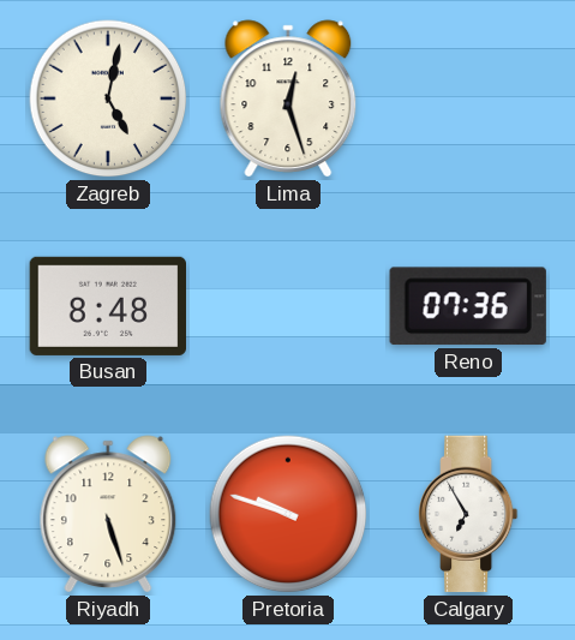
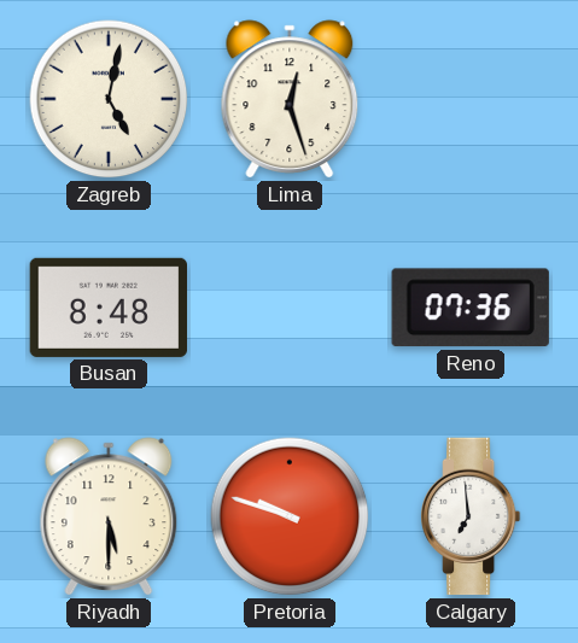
Riyadh: 5:27 -> 5:30 (109, 516)
Calgary: 6:55 -> 6:59 (472, 516)
